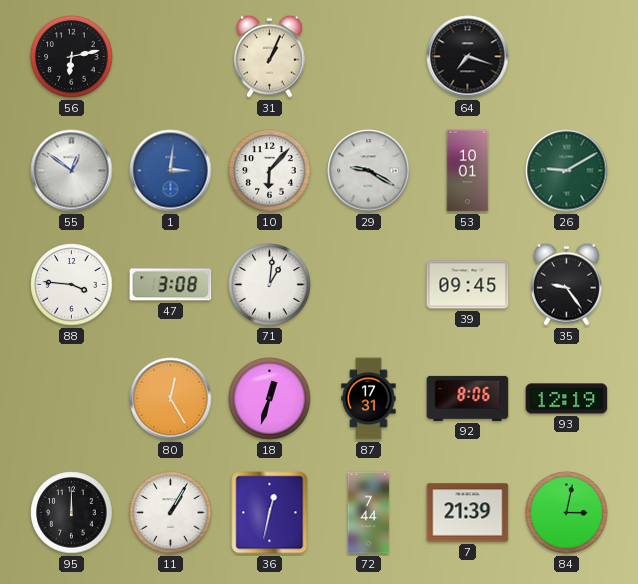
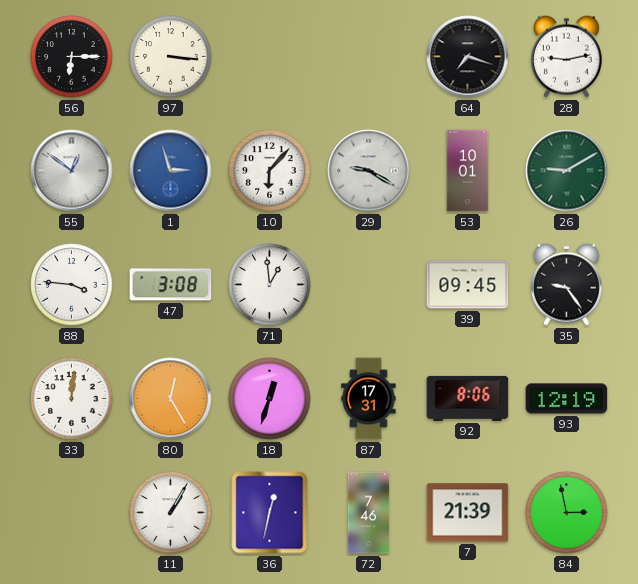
56: 6:13 -> 6:15 (72, 57)
97: none -> 3:16 (171, 57)
31: 1:04 -> none (269, 56)
28: none -> 9:13 (566, 56)
1: 3:01 -> 2:57 (171, 171)
71: 1:01 -> 12:59 (270, 285)
33: none -> 12:01 (72, 399)
95: 12:00 -> none (72, 513)
72: 7:44 -> 7:46 (369, 513)
84: 3:02 -> 2:58 (567, 513)
